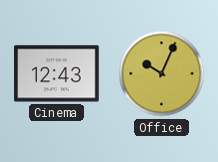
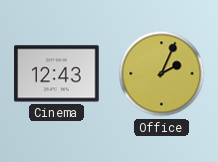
Office: 10:04 -> 2:04 (162, 74)
